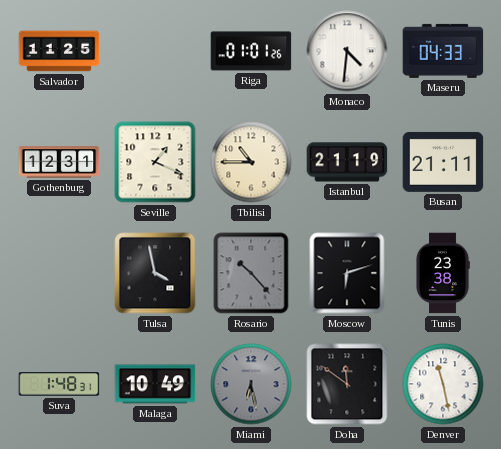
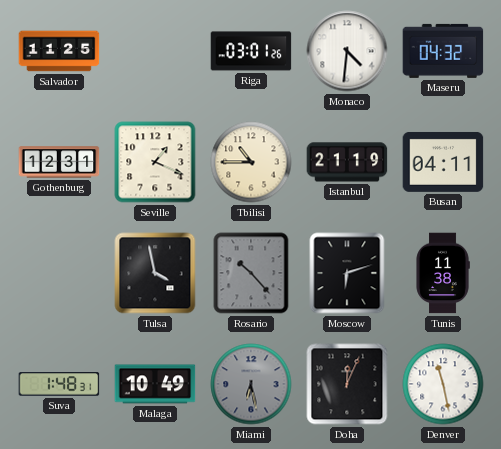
Riga: 01:01 -> 03:01 (251, 51)
Maseru: 04:33 -> 04:32 (443, 51)
Busan: 21:11 -> 04:11 (443, 162)
Tunis: 23:38 -> 11:38 (443, 273)
Doha: 11:51 -> 12:04 (347, 384)
